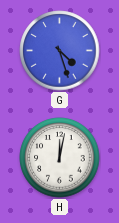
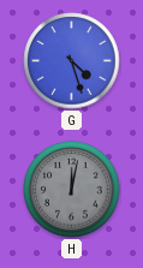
H dial: white -> grey (72, 190)
